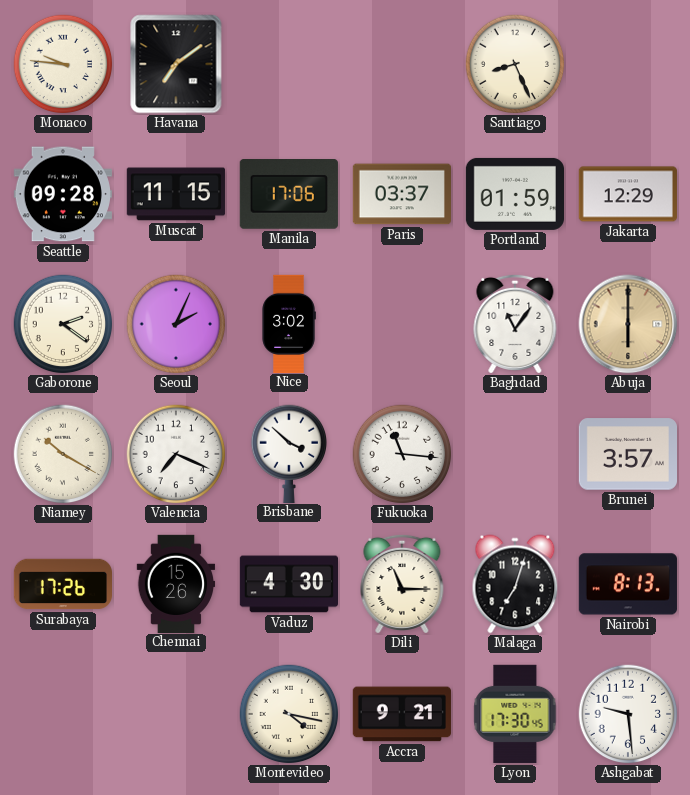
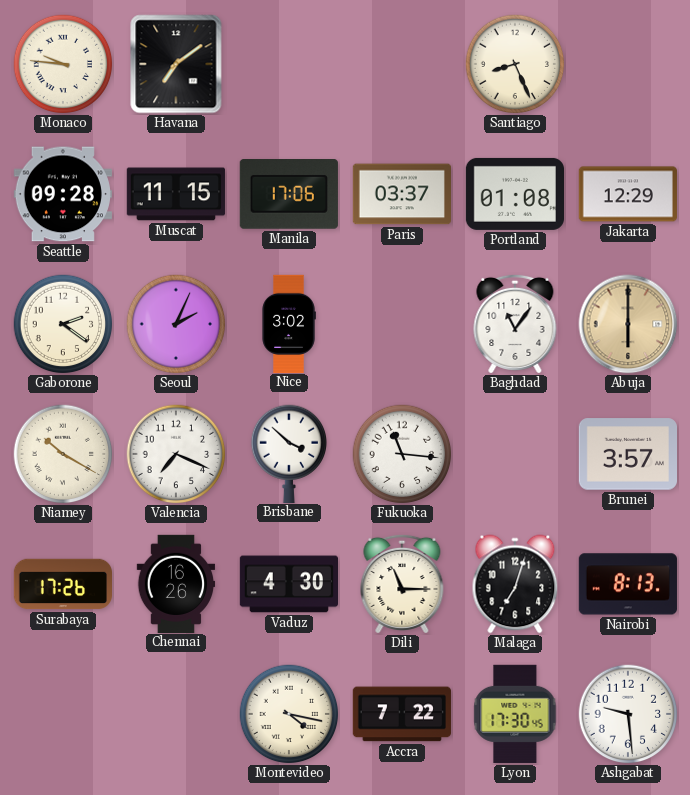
Portland: 01:59 -> 01:08 (514, 194)
Chennai: 15:26 -> 16:26 (176, 583)
Accra: 9:21 -> 7:22 (402, 714)
